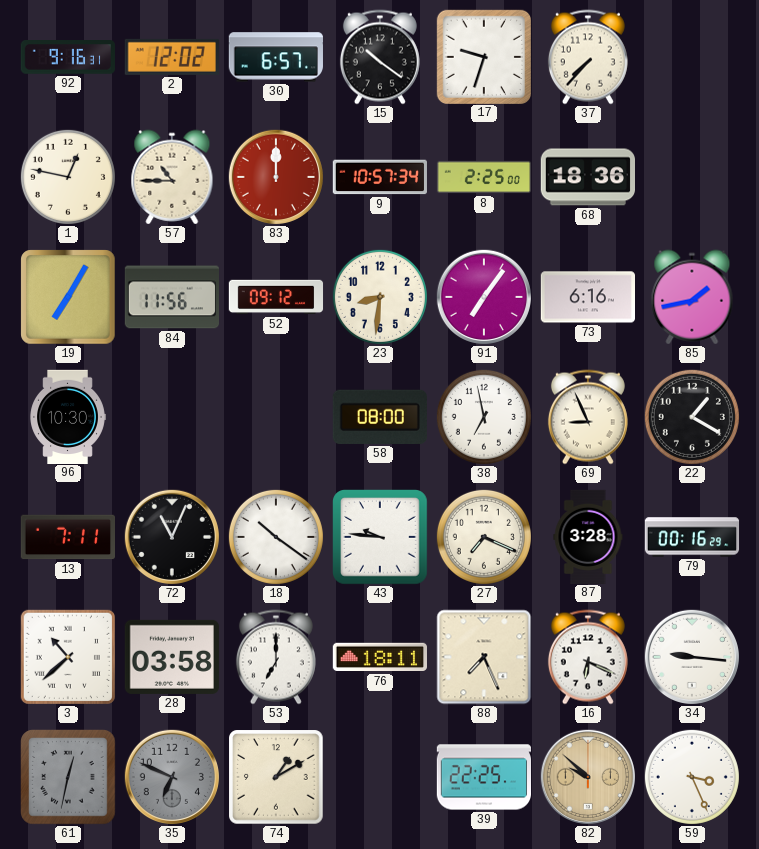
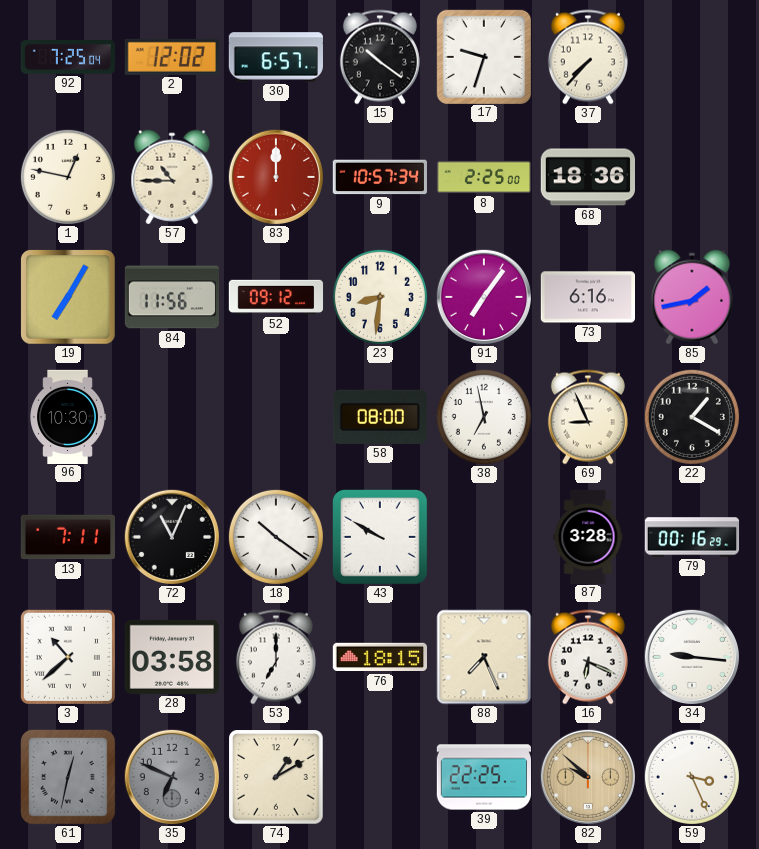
92: 9:16 -> 7:25 (68, 57)
43: 9:46 -> 9:50 (381, 538)
27: 7:19 -> none (484, 537)
76: 18:11 -> 18:15 (379, 657)
